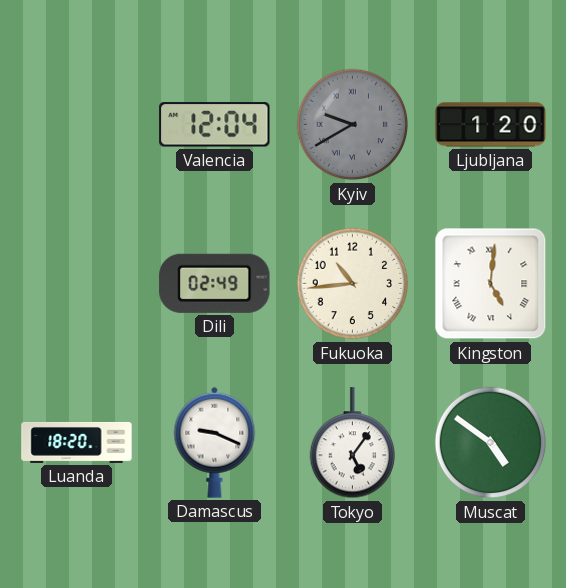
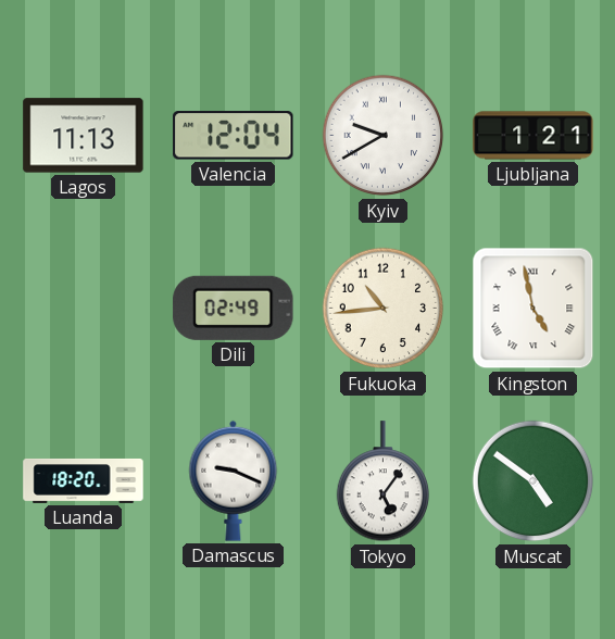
Lagos: none -> 11:13 (84, 136)
Kyiv dial: grey -> white (384, 136)
Ljubljana: 1:20 -> 1:21 (534, 136)
Kingston: 5:01 -> 4:58 (534, 309)
